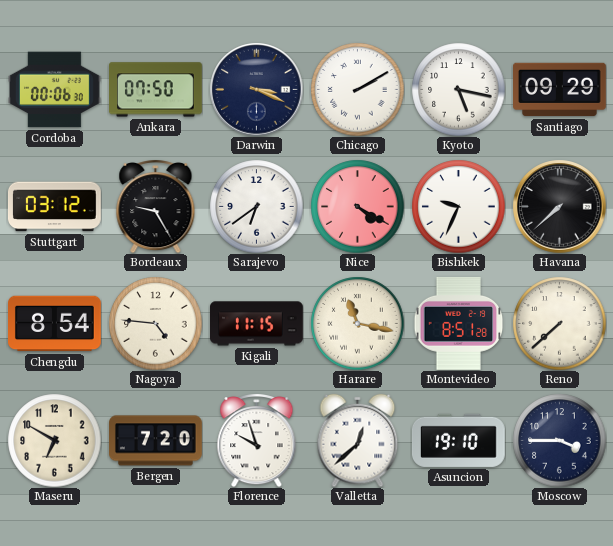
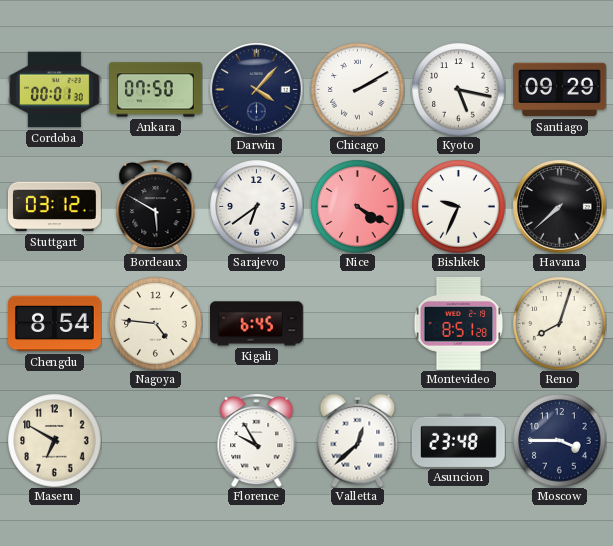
Cordoba: 00:06 -> 00:01 (55, 90)
Darwin: 3:19 -> 4:07 (256, 89)
Bordeaux: 9:25 -> 5:50 (156, 207)
Kigali: 11:15 -> 6:45 (257, 324)
Harare: 11:17 -> none (357, 323)
Reno: 7:38 -> 8:03 (559, 323)
Bergen: 7:20 -> none (156, 441)
Florence: 9:57 -> 9:55 (257, 441)
Asuncion: 19:10 -> 23:48 (458, 440)
